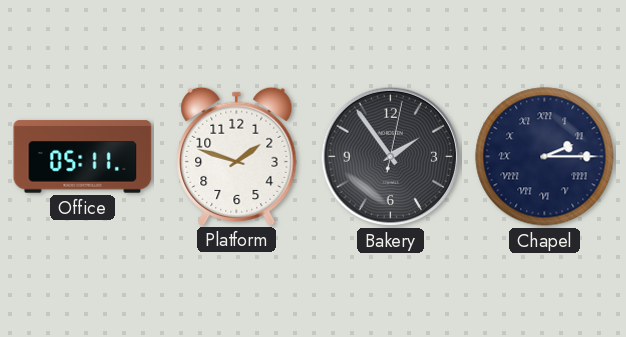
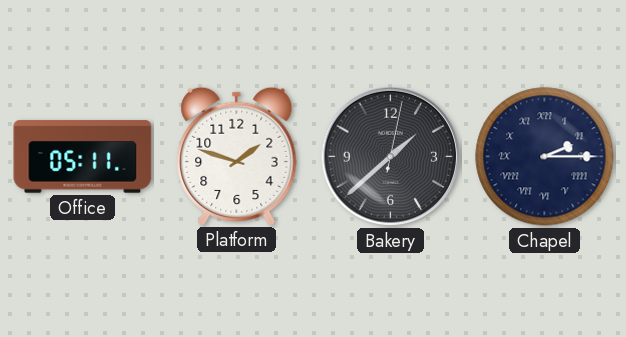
Bakery: 1:54 -> 1:38 (391, 157)
